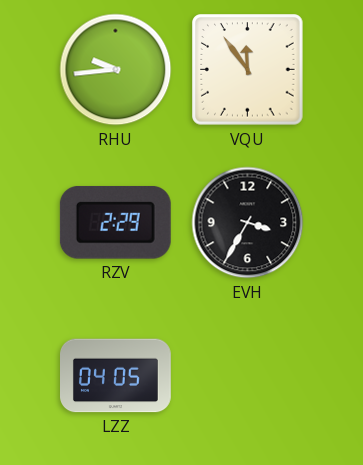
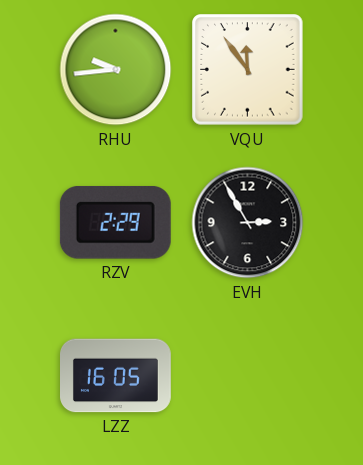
EVH: 3:35 -> 2:55 (248, 223)
LZZ: 04:05 -> 16:05 (116, 376)
